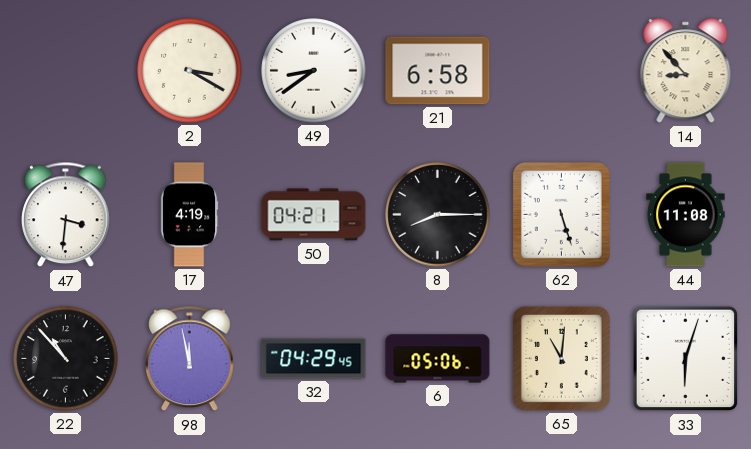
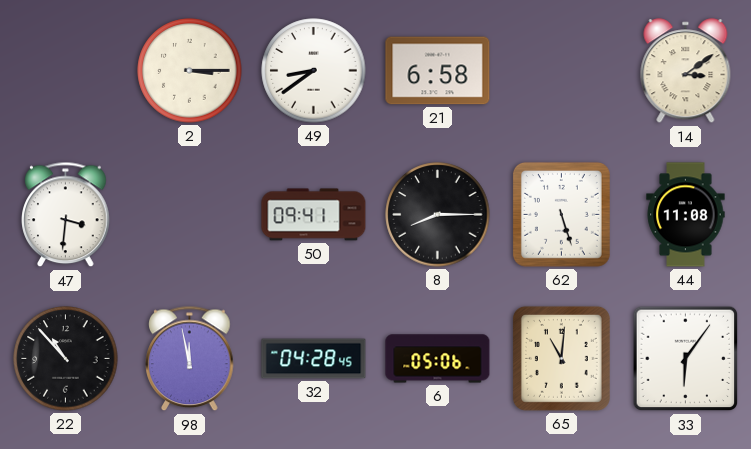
2: 3:20 -> 3:15 (190, 71)
14: 8:53 -> 3:09 (686, 71)
17: 4:19 -> none (189, 215)
50: 04:21 -> 09:41 (314, 215)
32: 04:29 -> 04:28 (314, 359)
33: 6:03 -> 6:06 (686, 359)
